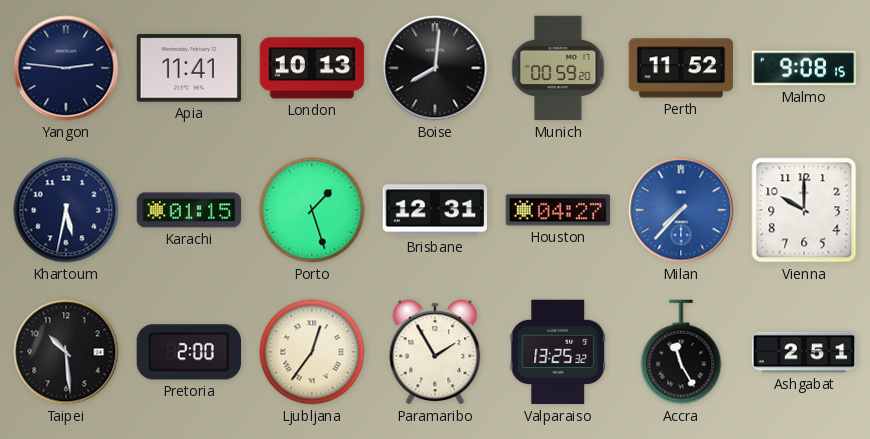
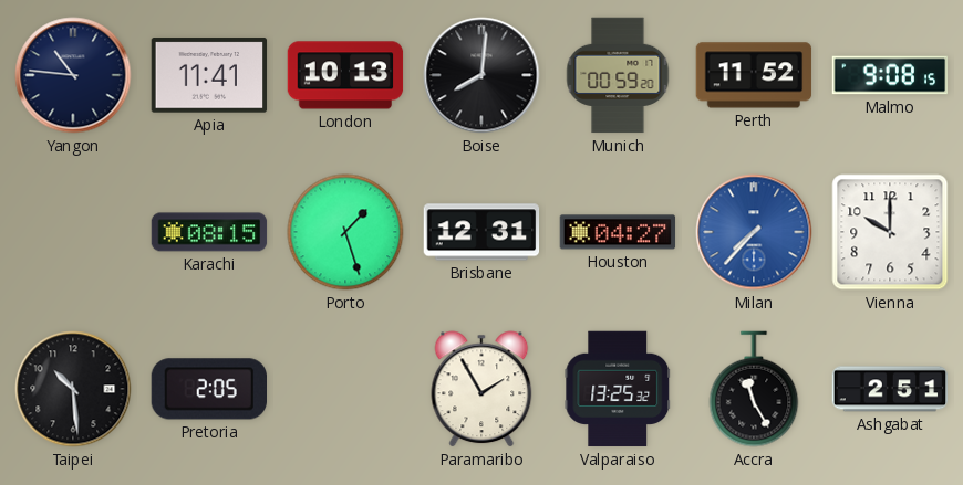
Yangon: 2:46 -> 10:46 (73, 75)
Khartoum: 5:32 -> none (66, 210)
Karachi: 01:15 -> 08:15 (209, 232)
Pretoria: 2:00 -> 2:05 (208, 389)
Ljubljana: 12:36 -> none (312, 352)
